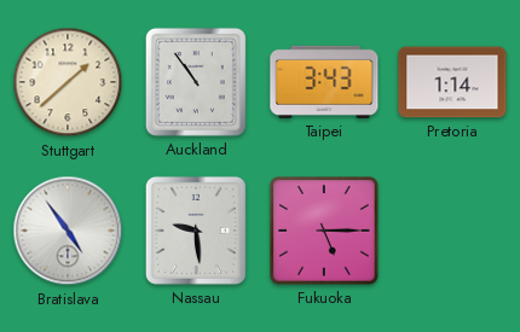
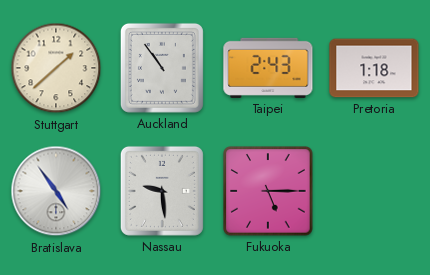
Taipei: 3:43 -> 2:43 (268, 68)
Pretoria: 1:14 -> 1:18 (374, 68)
